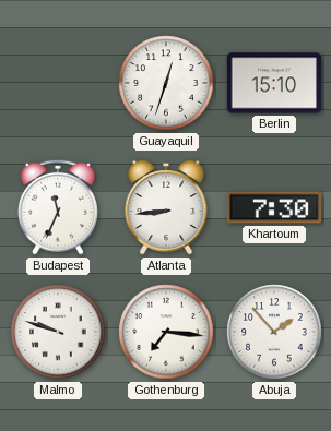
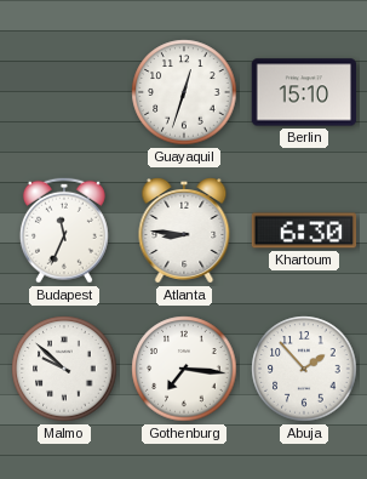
Atlanta: 8:44 -> 8:46 (184, 232)
Khartoum: 7:30 -> 6:30 (304, 230)
Malmo: 9:48 -> 9:52 (64, 369)
